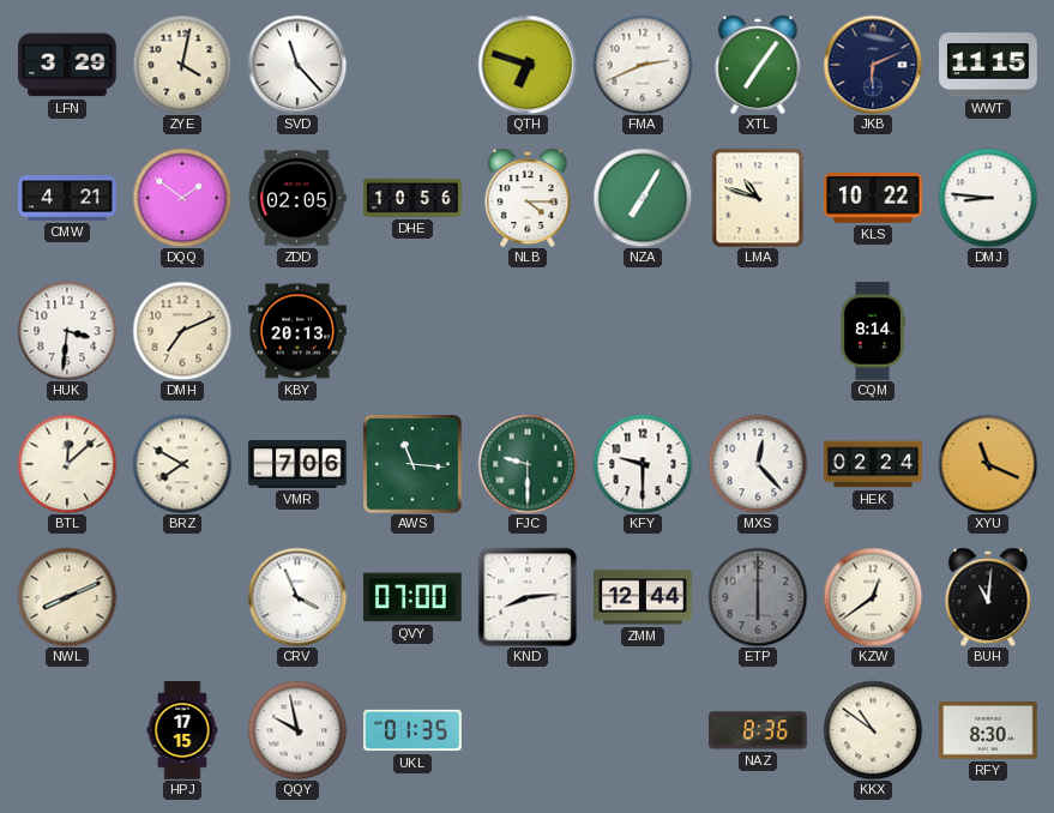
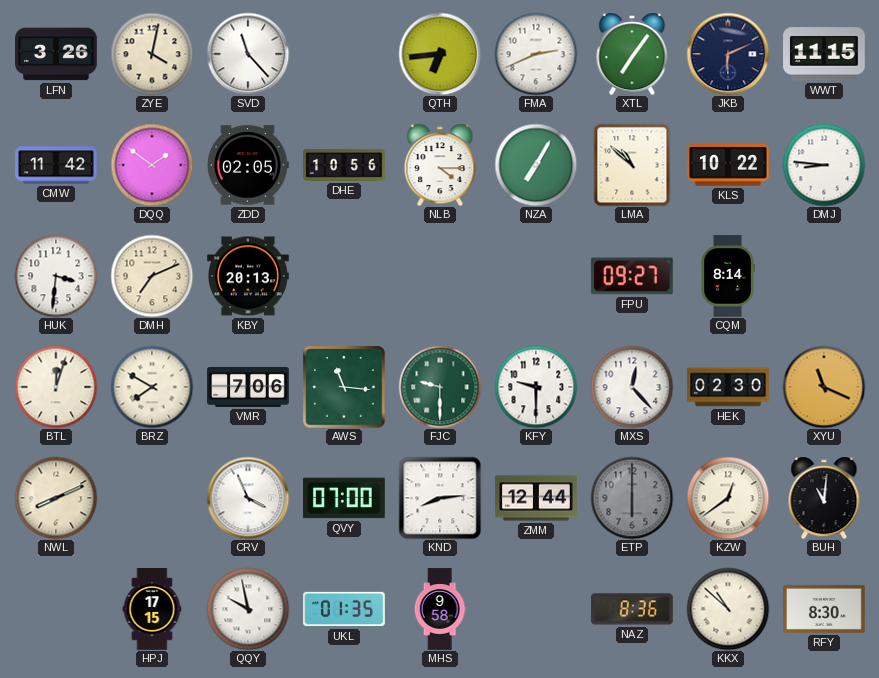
LFN: 3:29 -> 3:26 (57, 54)
QTH: 6:48 -> 6:44 (440, 54)
CMW: 4:21 -> 11:42 (56, 165)
LMA: 10:48 -> 10:52 (632, 165)
FPU: none -> 09:27 (632, 276)
BTL: 12:08 -> 12:03 (56, 387)
HEK: 02:24 -> 02:30 (728, 387)
MHS: none -> 9:58 (440, 609)
KKX: 10:51 -> 10:52 (728, 609)
